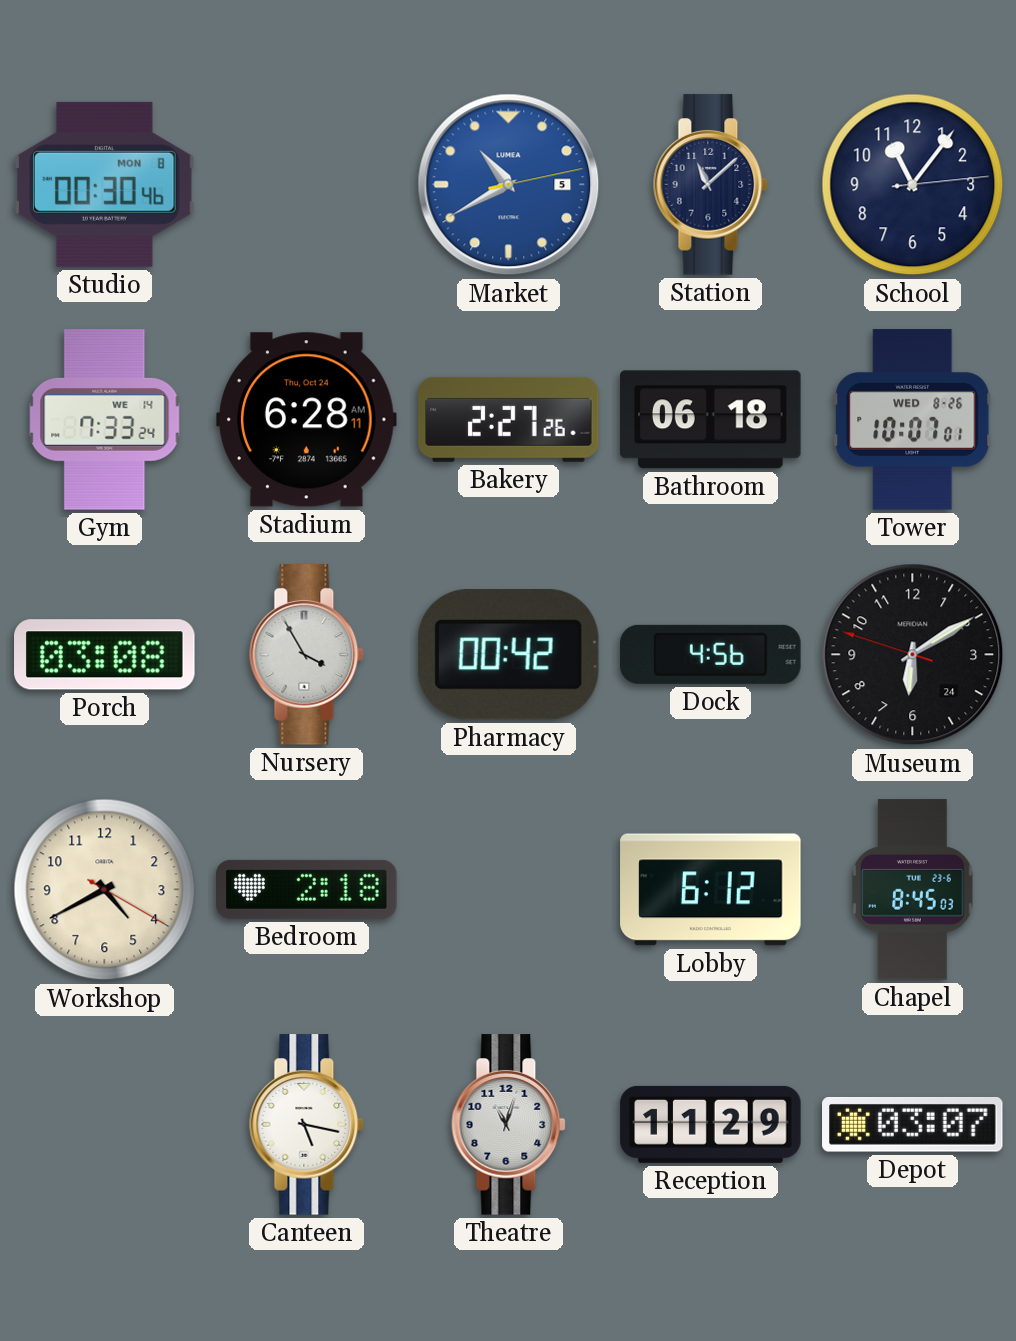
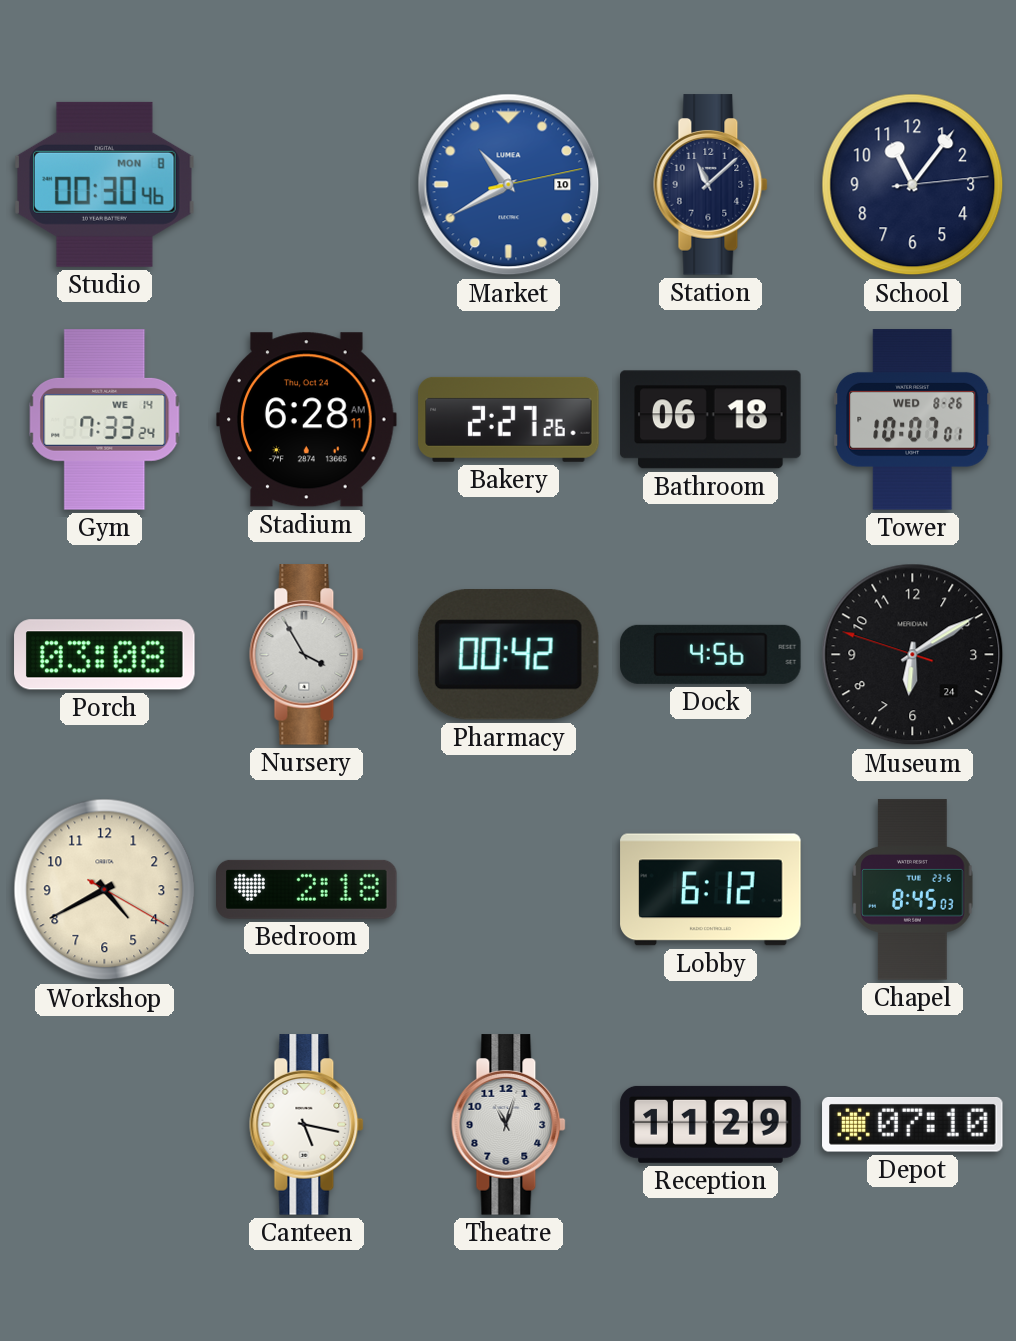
Market date: 5 -> 10 (509, 185)
Depot: 03:07 -> 07:10 (913, 1125)
